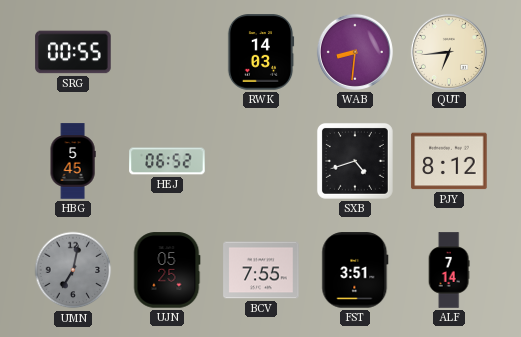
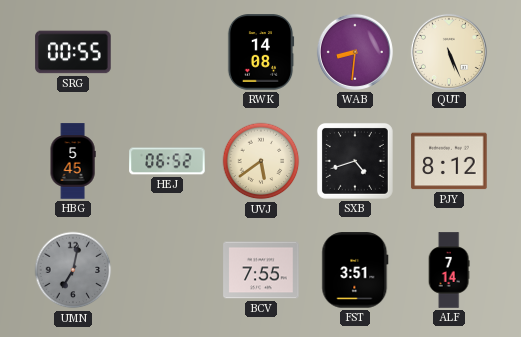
RWK: 14:03 -> 14:08 (261, 52)
QUT: 6:44 -> 5:26 (449, 52)
UVJ: none -> 5:39 (261, 161)
UJN: 05:25 -> none (167, 270)
